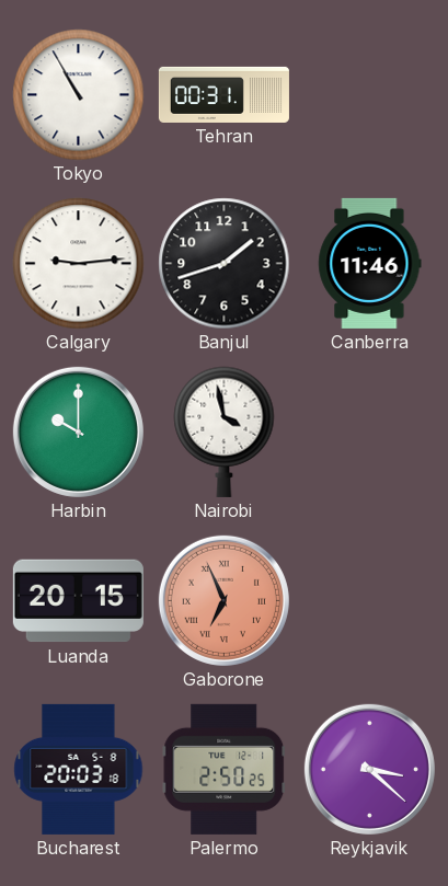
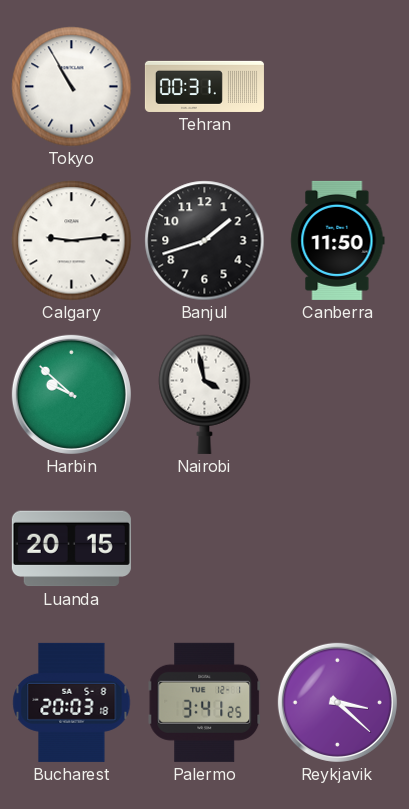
Canberra: 11:46 -> 11:50 (338, 240)
Harbin: 10:00 -> 9:52 (71, 394)
Gaborone: 6:56 -> none (223, 600)
Palermo: 2:50 -> 3:41 (205, 702)
